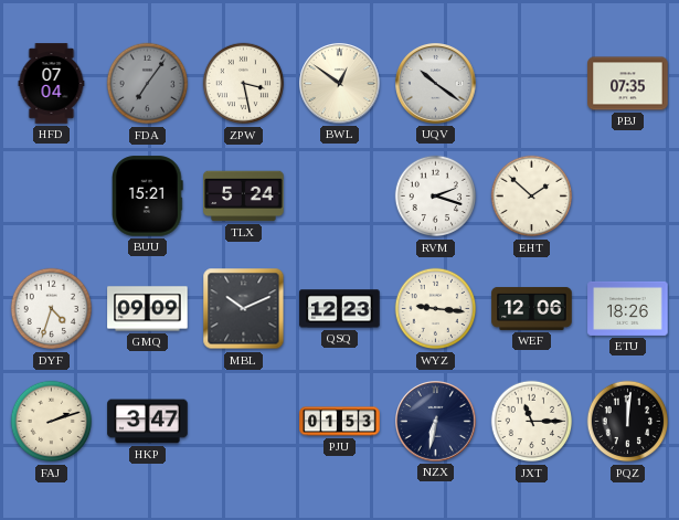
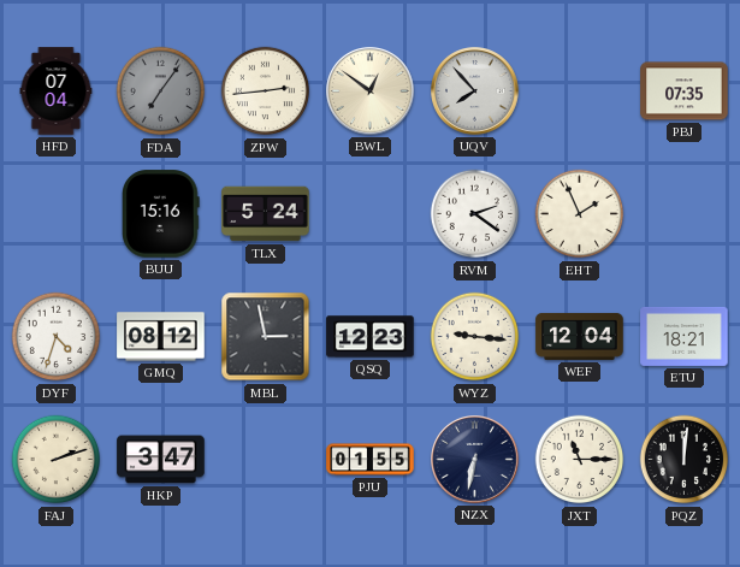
ZPW: 3:28 -> 2:44 (266, 91)
UQV: 10:21 -> 7:53 (475, 91)
BUU: 15:21 -> 15:16 (161, 214)
RVM: 2:18 -> 2:21 (475, 214)
EHT: 1:52 -> 1:56 (580, 214)
GMQ: 09:09 -> 08:12 (161, 337)
MBL: 10:11 -> 2:58 (266, 337)
WEF: 12:06 -> 12:04 (580, 336)
ETU: 18:26 -> 18:21 (685, 336)
PJU: 01:53 -> 01:55 (371, 460)
